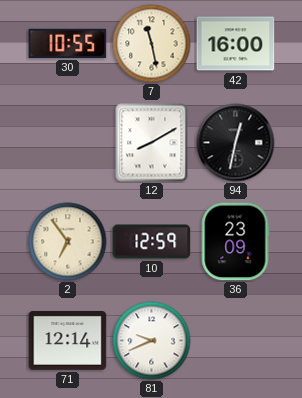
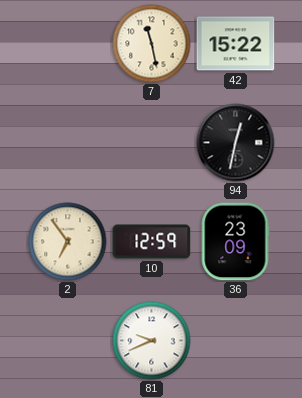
30: 10:55 -> none (68, 43)
42: 16:00 -> 15:22 (236, 44)
12: 8:10 -> none (152, 143)
71: 12:14 -> none (68, 341)
